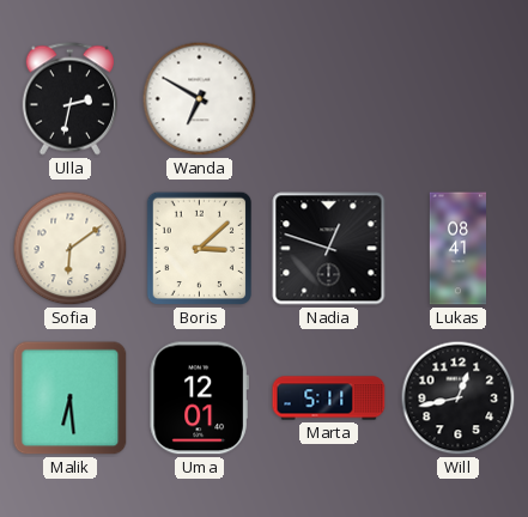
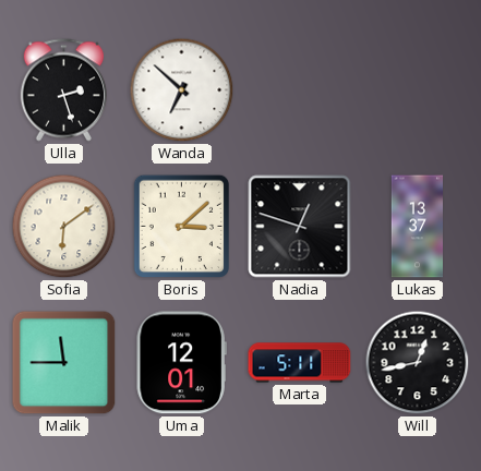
Ulla: 2:32 -> 2:27 (63, 90)
Wanda: 6:50 -> 6:52 (182, 90)
Lukas: 08:41 -> 13:37 (417, 227)
Malik: 6:29 -> 11:45 (64, 363)
